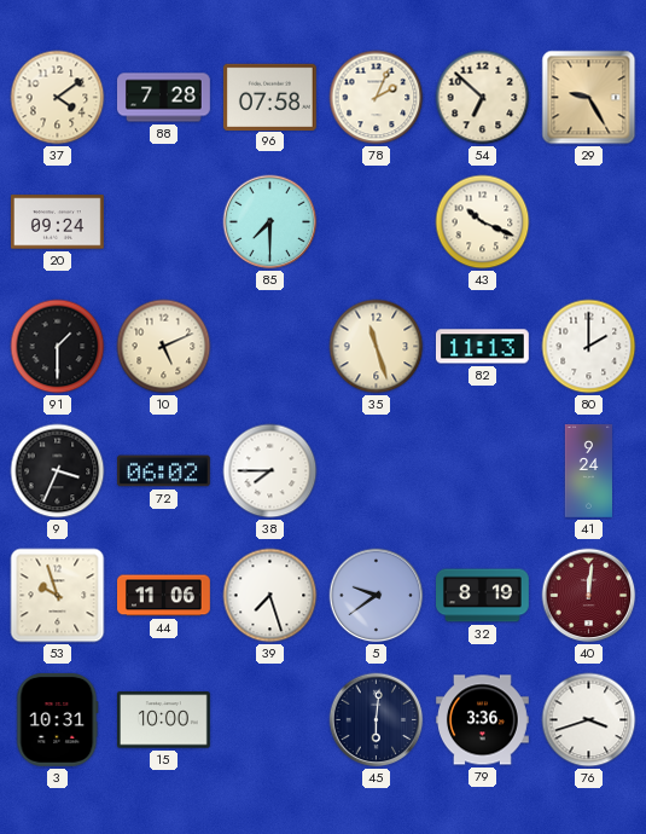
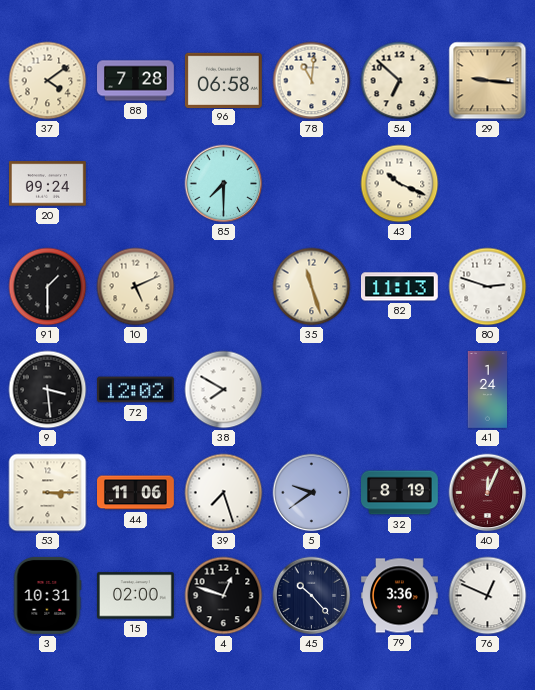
96: 07:58 -> 06:58 (223, 80)
78: 2:04 -> 11:01 (312, 81)
29: 9:25 -> 9:16 (488, 81)
80: 2:00 -> 2:48 (488, 287)
9: 3:34 -> 3:29 (48, 390)
72: 06:02 -> 12:02 (136, 390)
38: 7:45 -> 7:50 (224, 390)
41: 9:24 -> 1:24 (487, 390)
53: 9:57 -> 3:15 (48, 493)
40: 12:01 -> 12:04 (488, 493)
15: 10:00 -> 02:00 (136, 596)
4: none -> 12:48 (224, 596)
45: 6:01 -> 10:23 (312, 596)
76: 3:42 -> 12:49 (488, 596)
